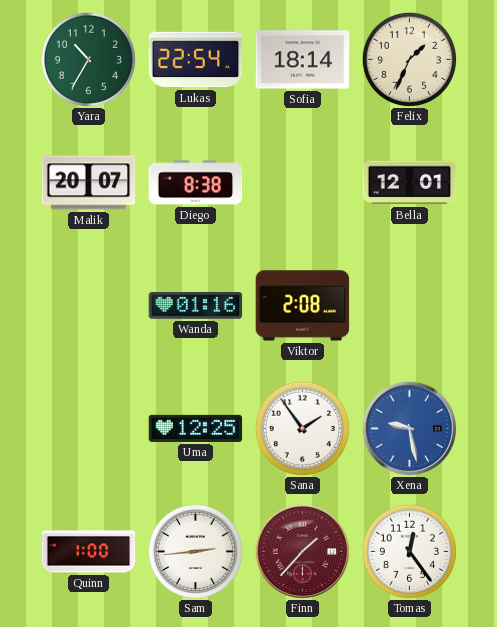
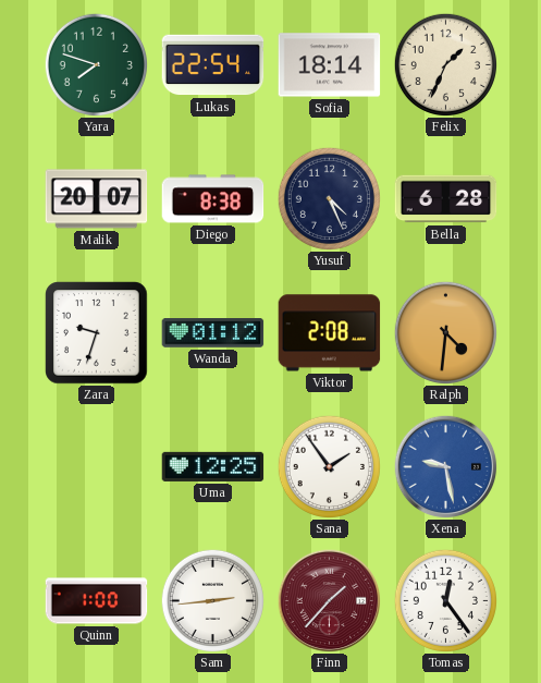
Yara: 10:35 -> 7:48 (96, 64)
Yusuf: none -> 4:26 (329, 198)
Bella: 12:01 -> 6:28 (446, 199)
Zara: none -> 9:33 (97, 333)
Wanda: 01:16 -> 01:12 (213, 333)
Ralph: none -> 4:31 (445, 332)
